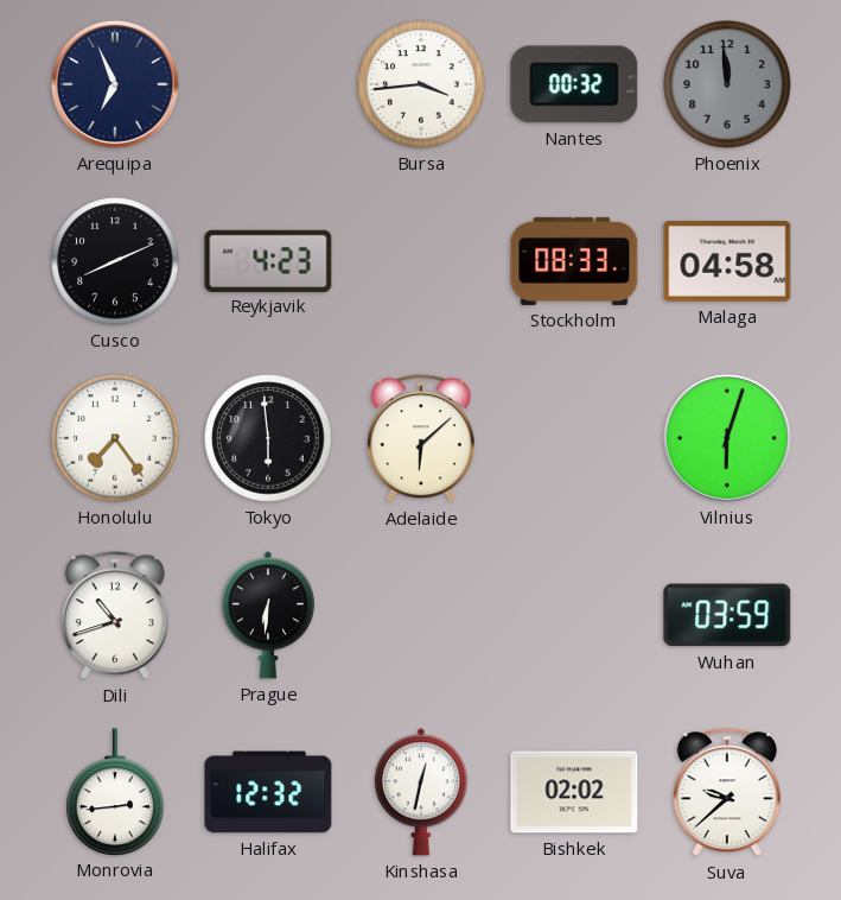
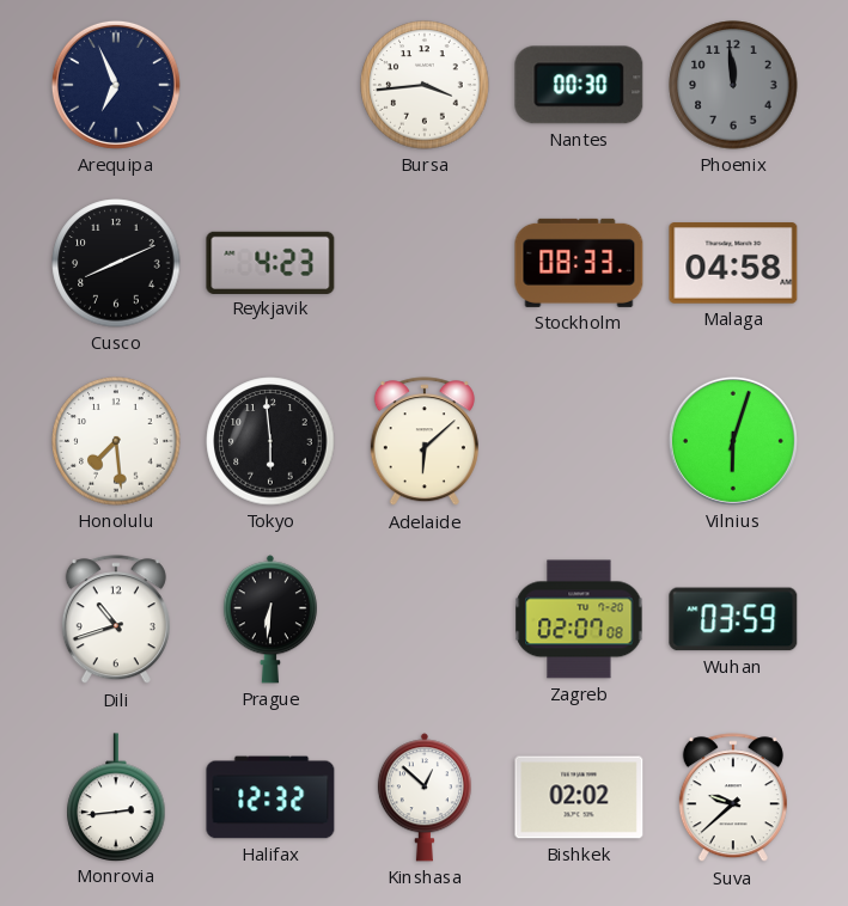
Nantes: 00:32 -> 00:30 (579, 85)
Honolulu: 7:24 -> 7:29 (116, 441)
Zagreb: none -> 02:07 (579, 619)
Kinshasa: 12:32 -> 12:52 (425, 797)
